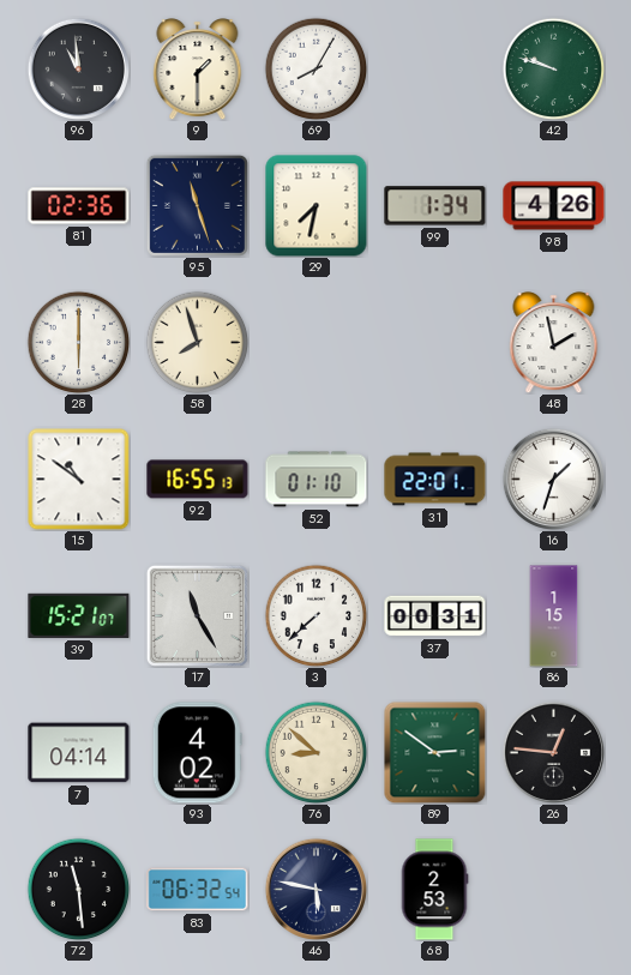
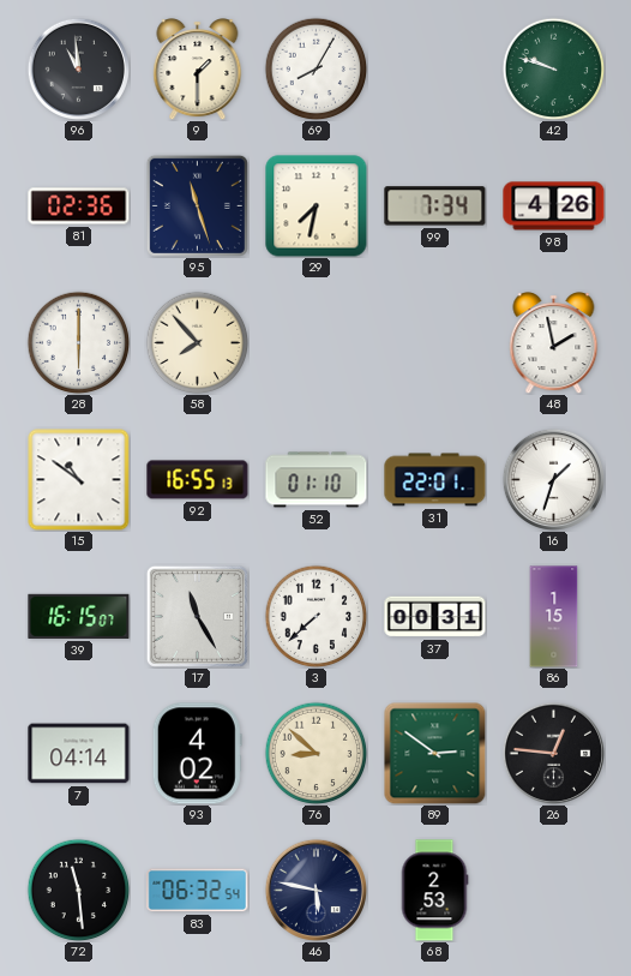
99: 1:34 -> 7:34 (435, 206)
58: 7:57 -> 7:53 (197, 342)
39: 15:21 -> 16:15 (79, 616)
